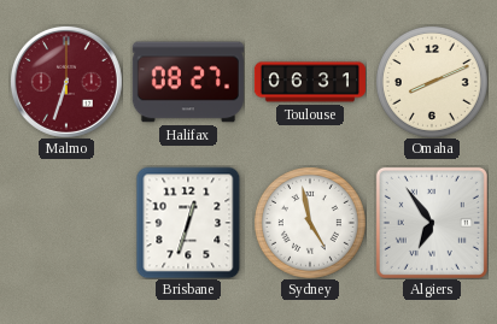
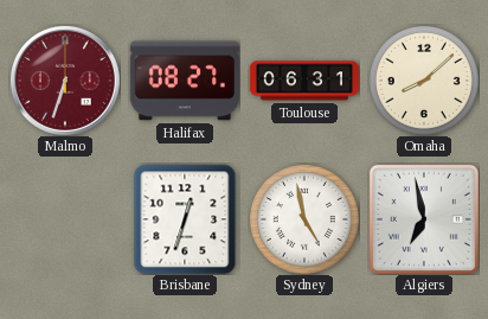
Omaha: 8:11 -> 8:08 (424, 81)
Algiers: 6:54 -> 6:58 (424, 219)
